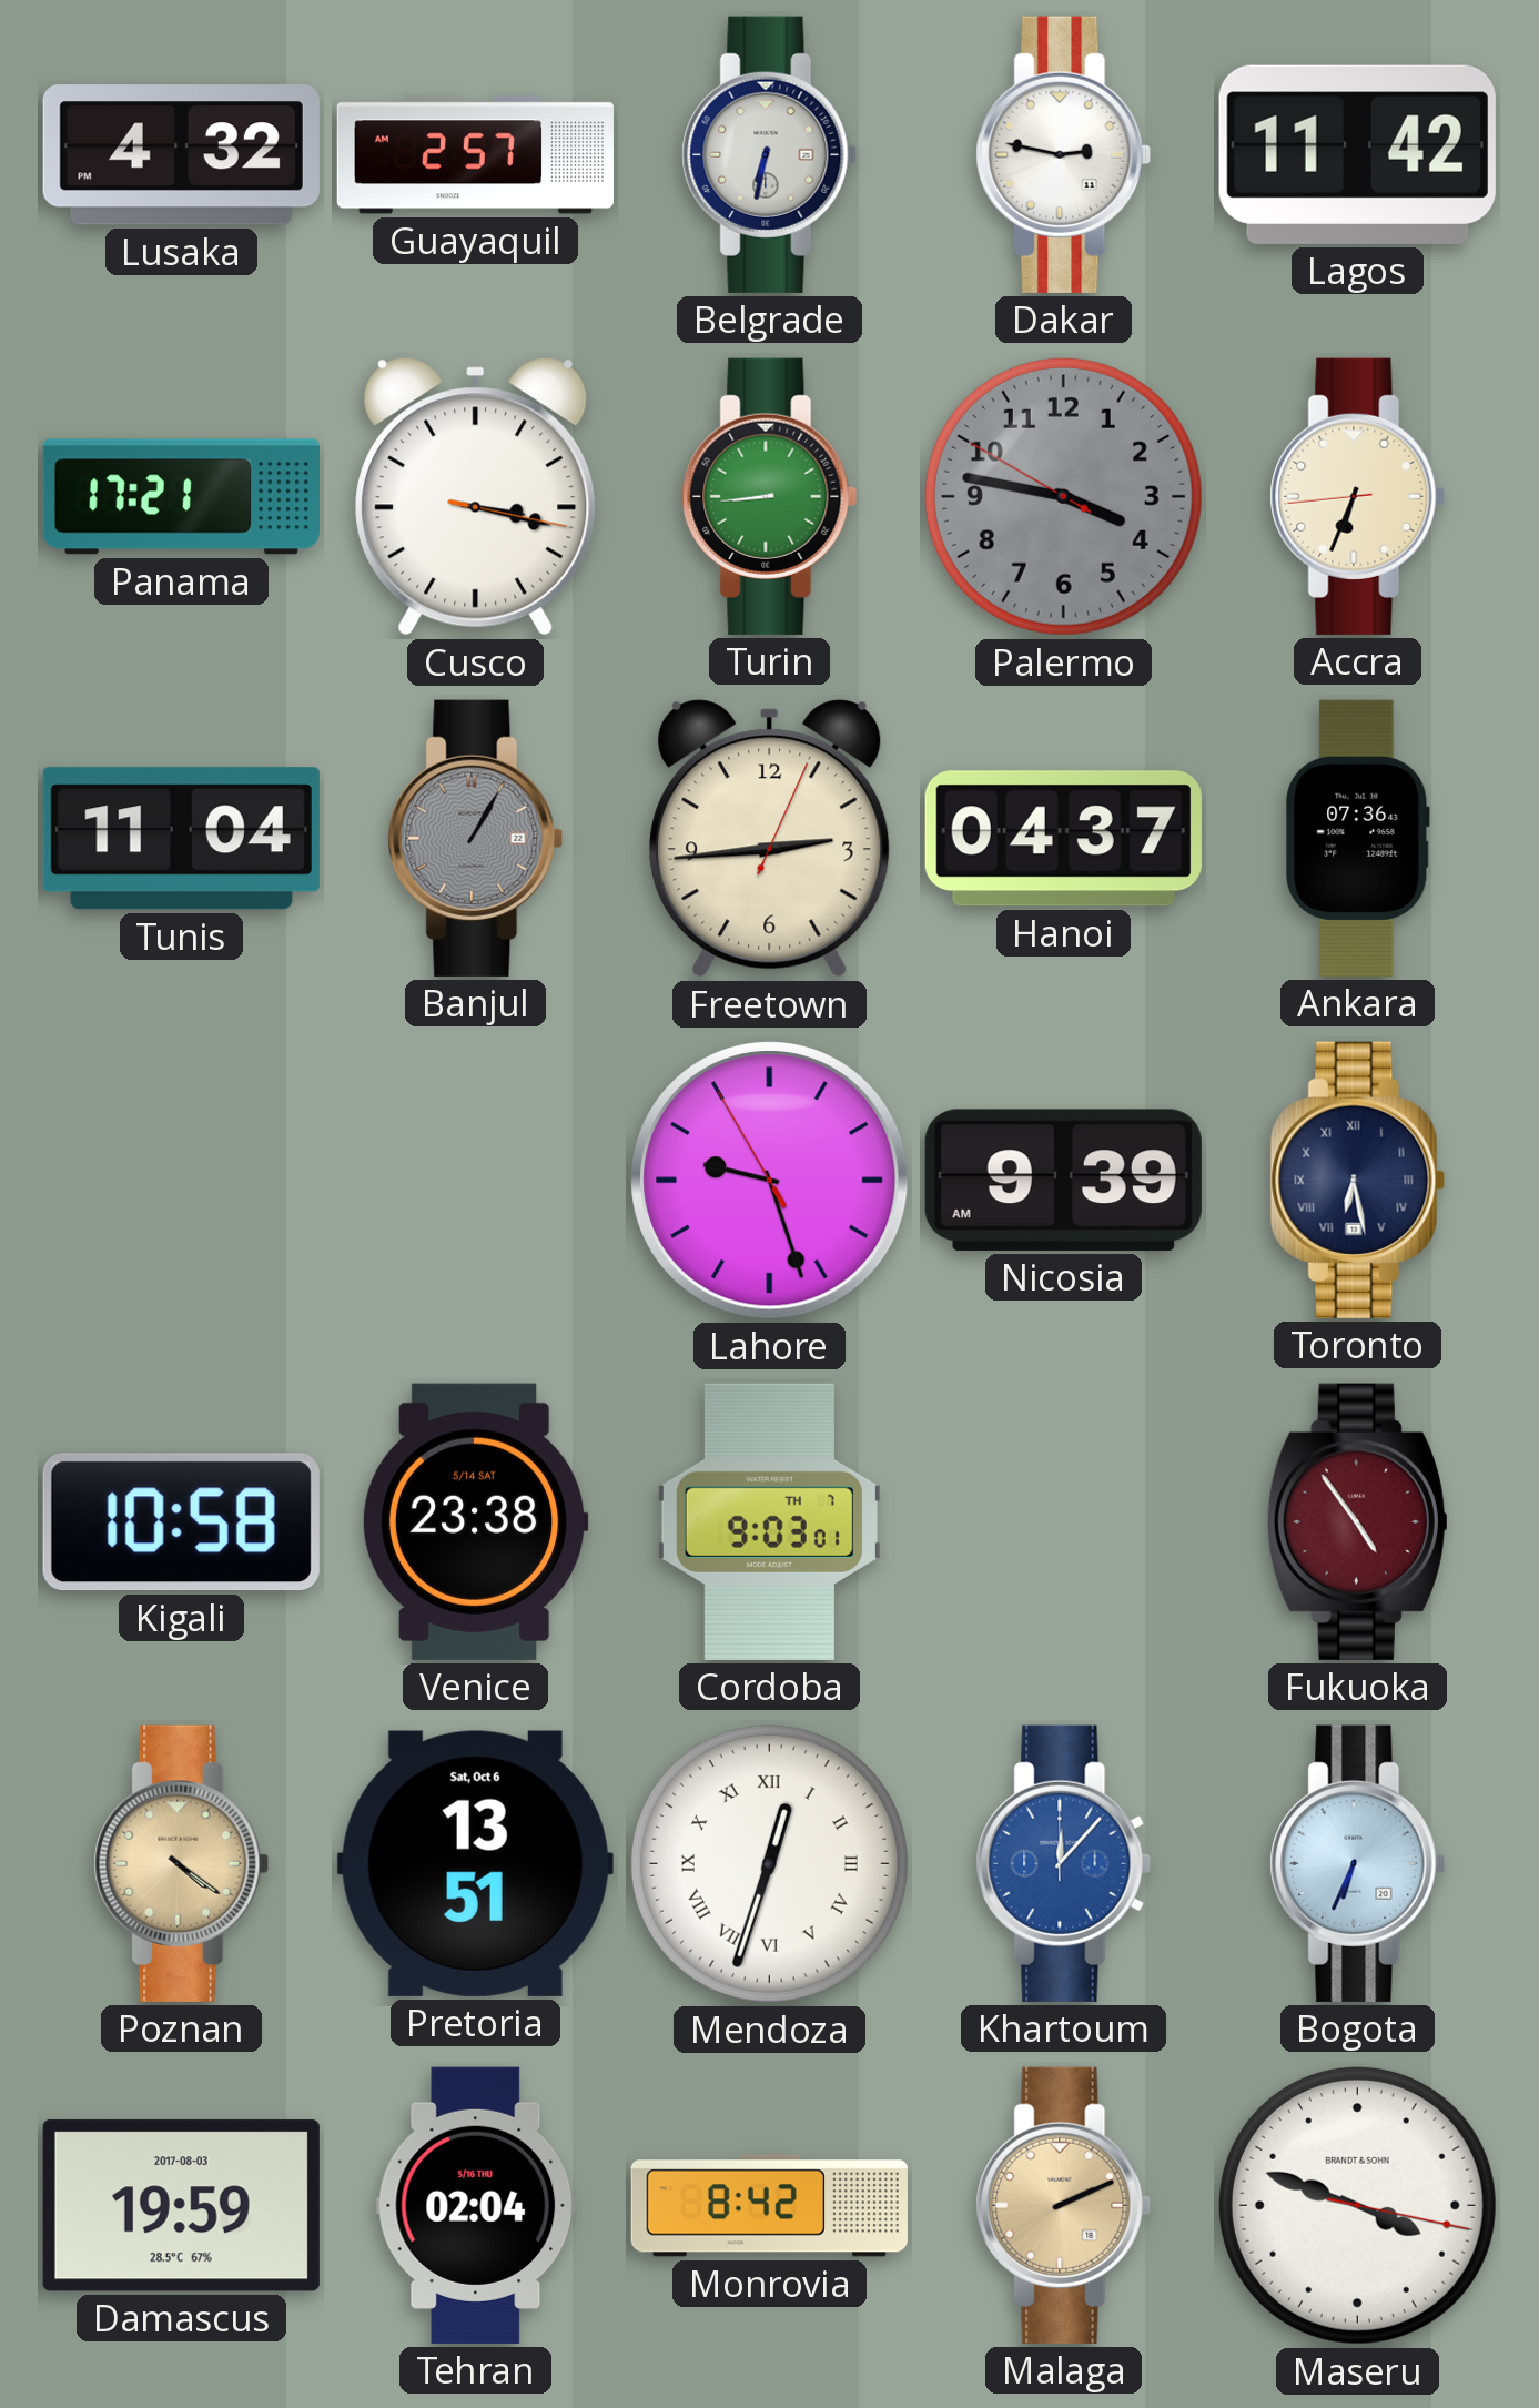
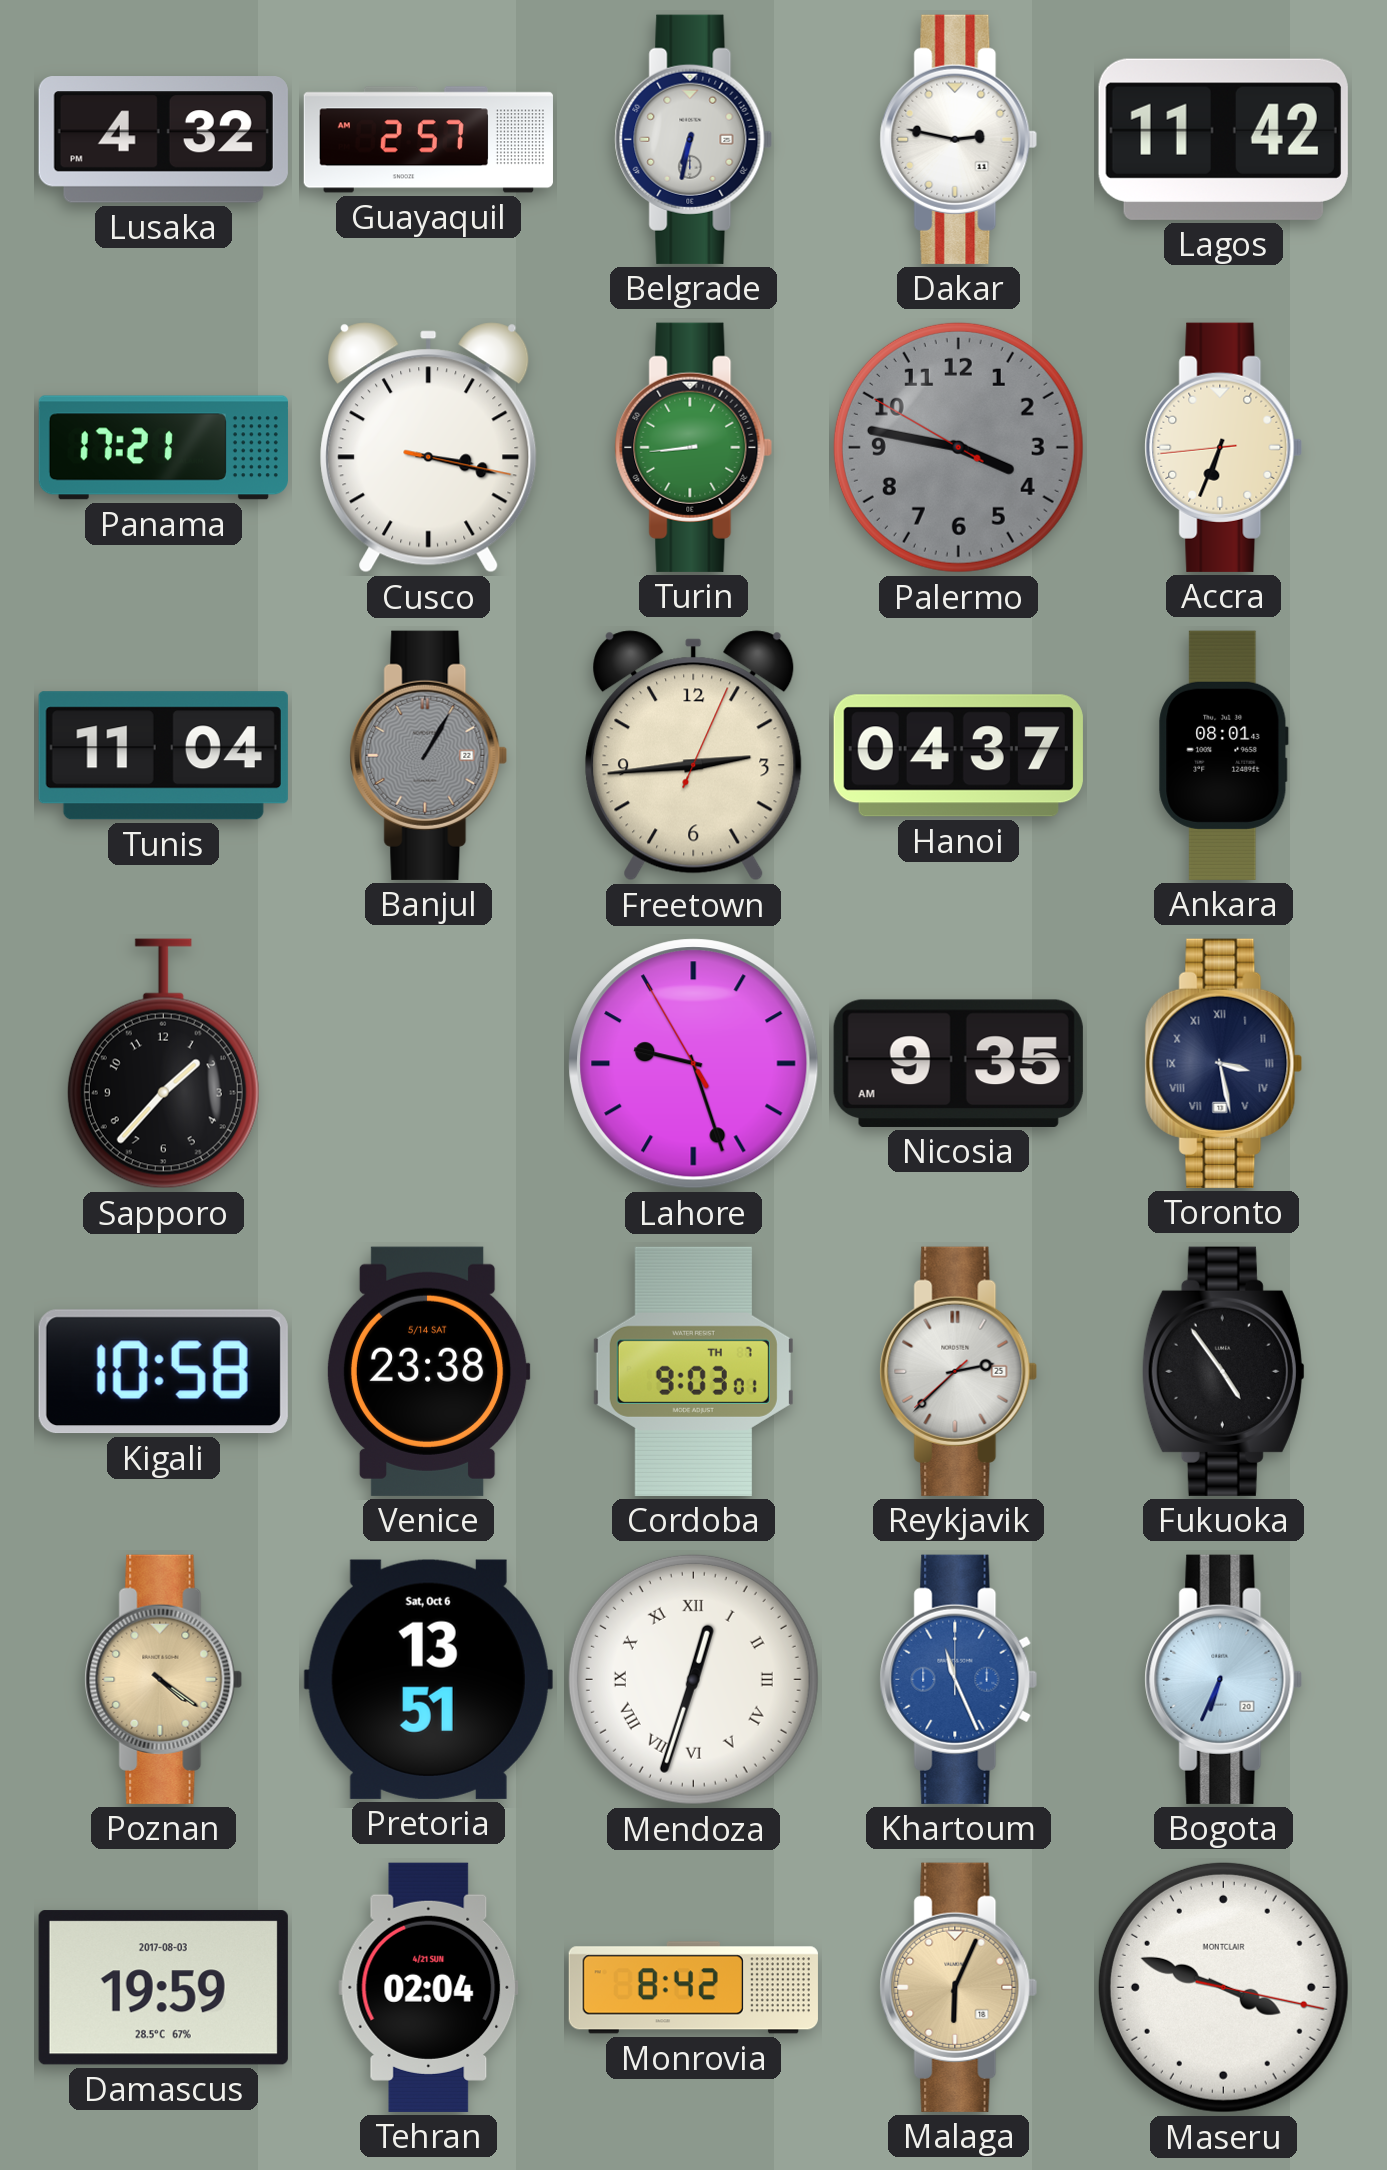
Ankara: 07:36 -> 08:01 (1224, 755)
Sapporo: none -> 1:37 (163, 1064)
Nicosia: 9:39 -> 9:35 (958, 1063)
Toronto: 6:28 -> 3:28 (1224, 1063)
Reykjavik: none -> 2:37 (959, 1371)
Fukuoka dial: burgundy -> black (1223, 1371)
Khartoum: 12:07 -> 11:26 (959, 1679)
Tehran date: 5/16 THU -> 4/21 SUN (429, 1987)
Malaga: 2:11 -> 6:04 (959, 1987)
Maseru brand: BRANDT & SOHN -> MONTCLAIR (1223, 1987)
